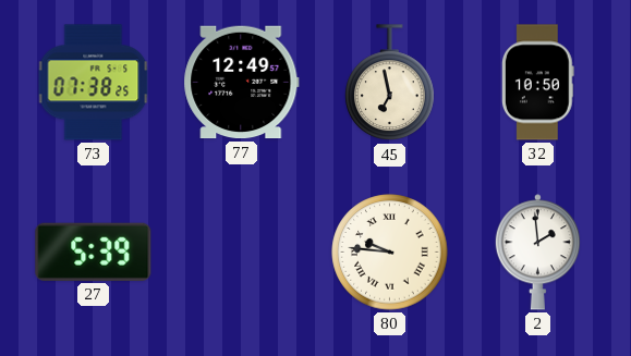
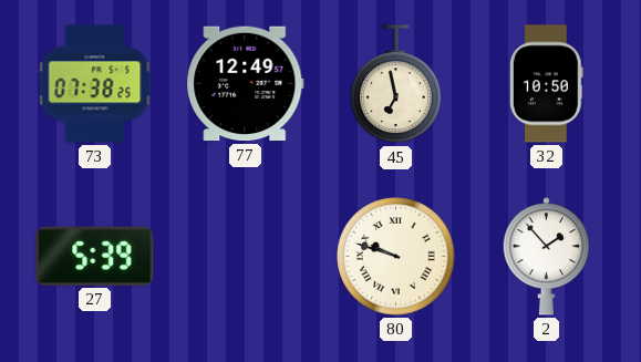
80: 9:46 -> 9:48 (396, 257)
2: 1:59 -> 1:53 (546, 257)
